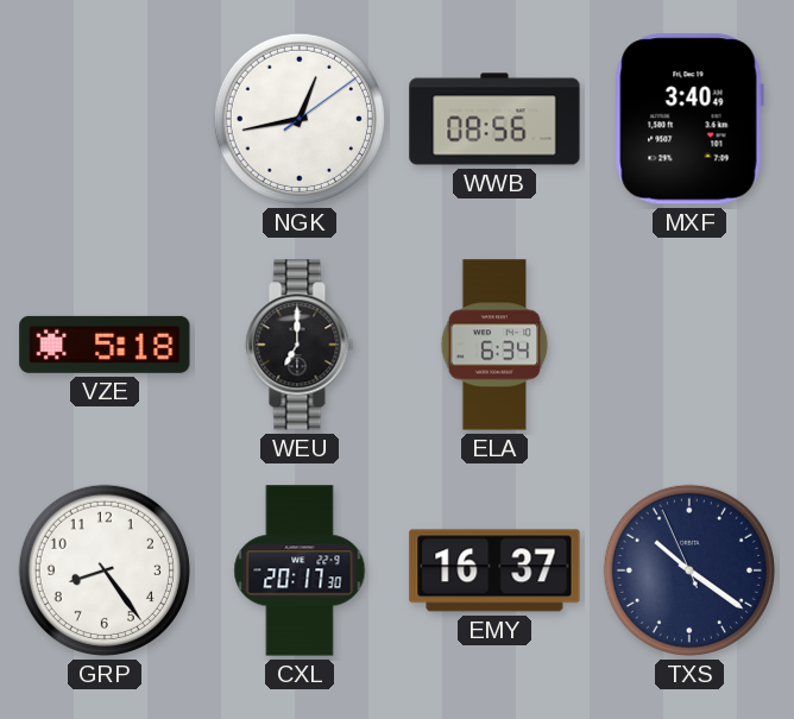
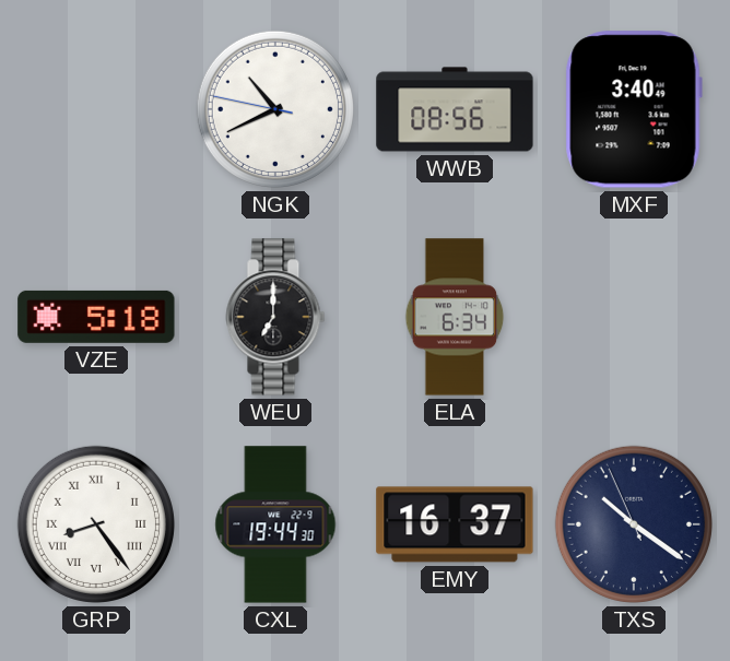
NGK: 12:43 -> 10:40 (275, 109)
GRP numerals: Arabic -> Roman (96, 524)
CXL: 20:17 -> 19:44 (275, 524)
